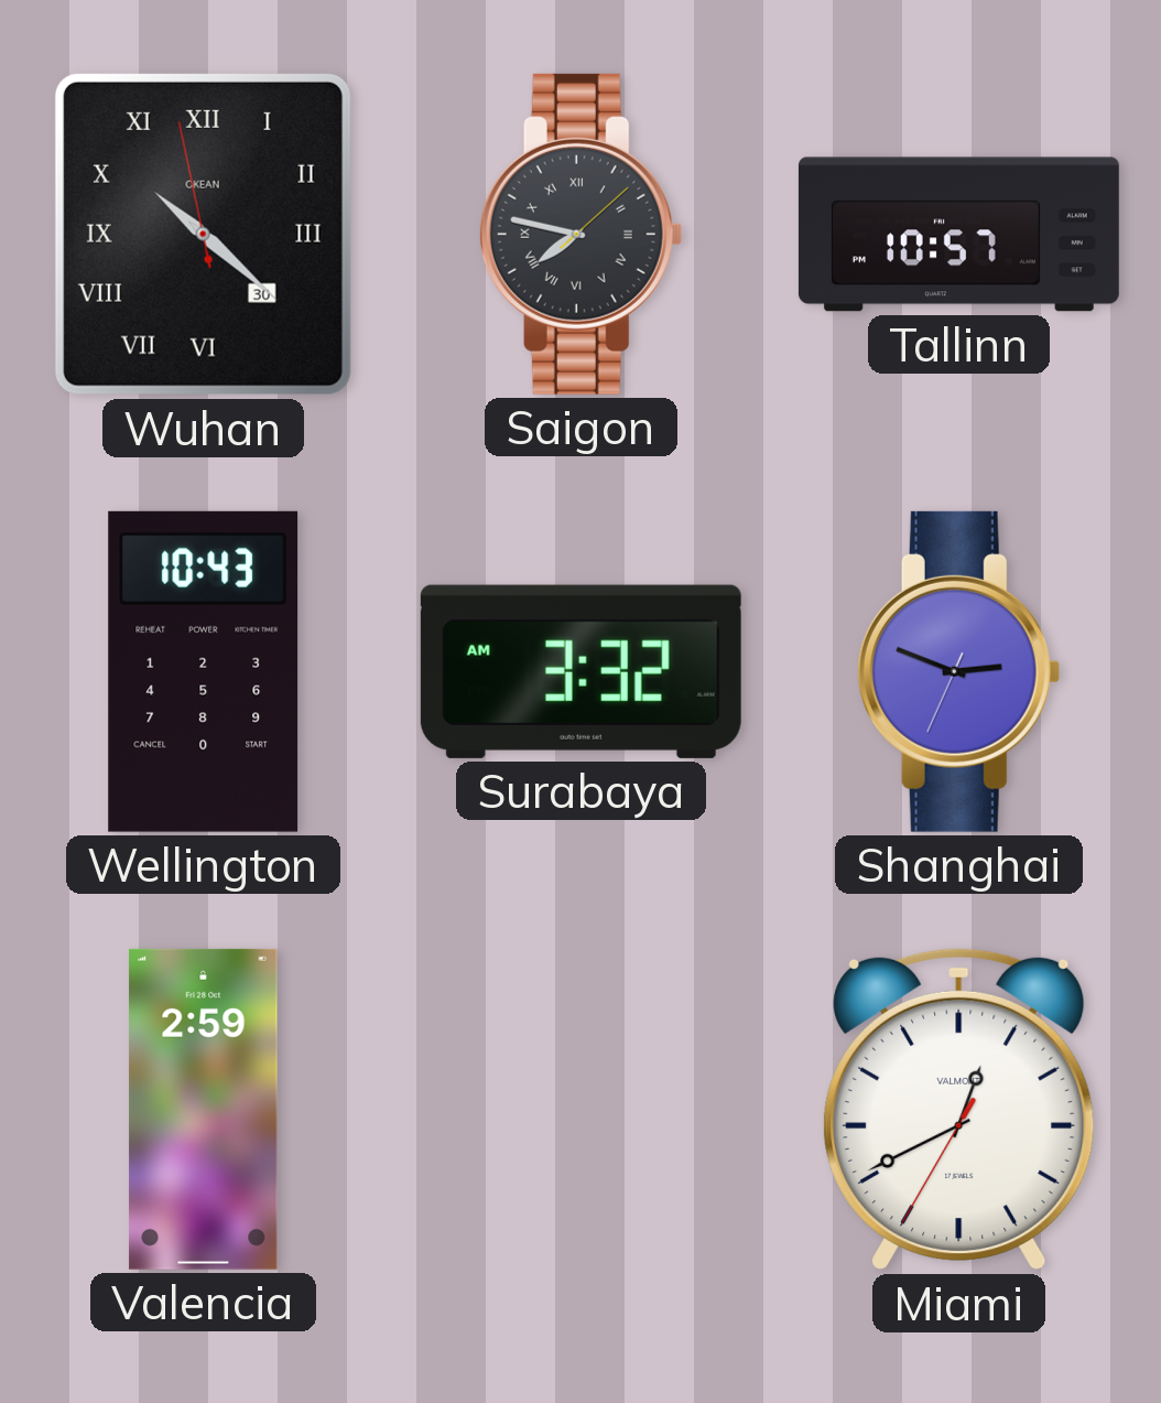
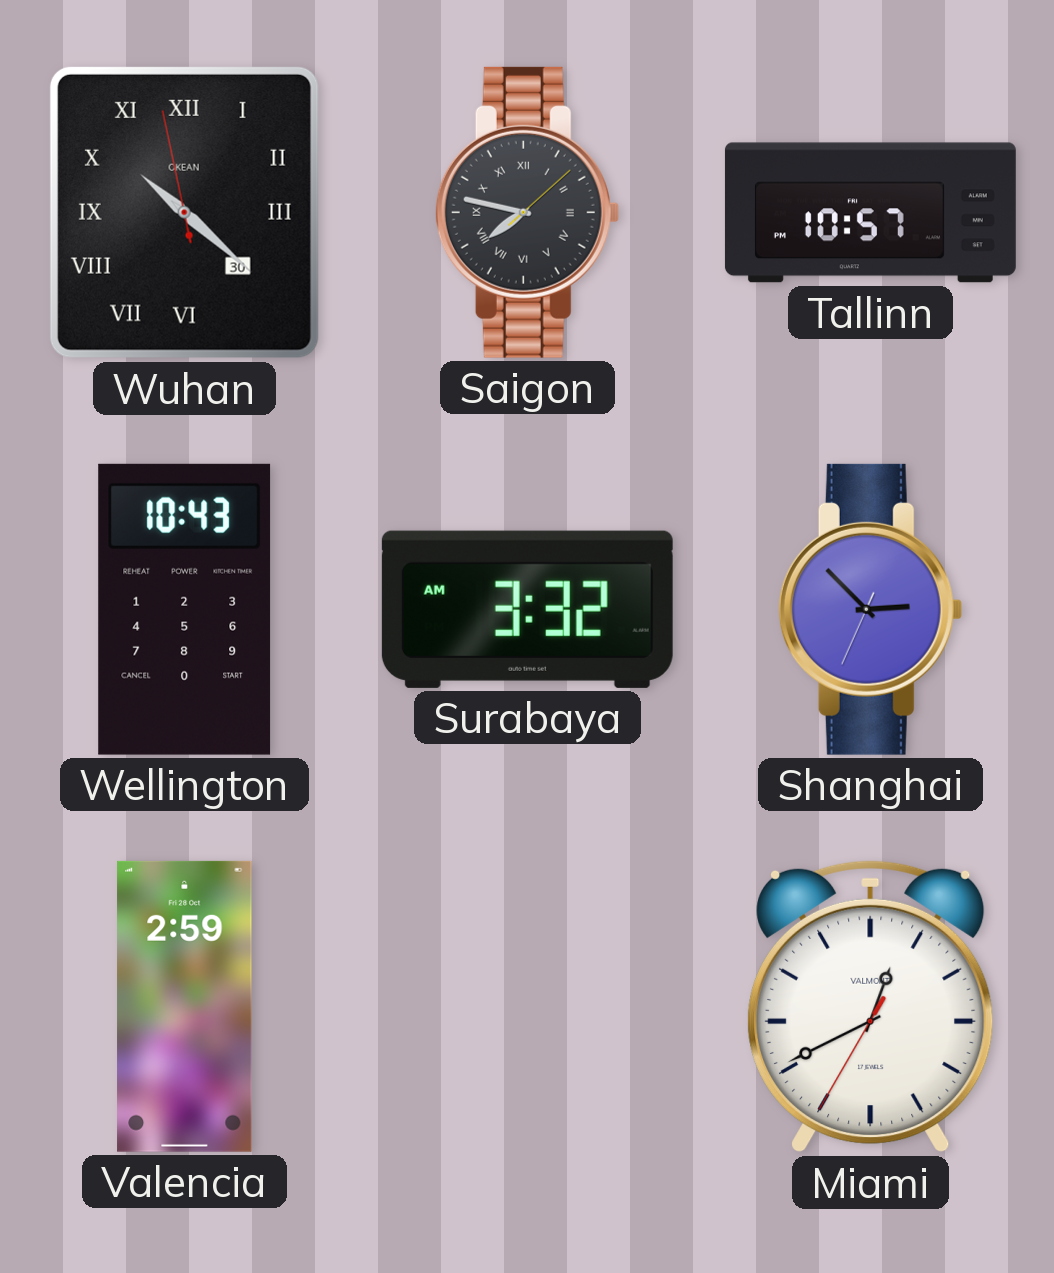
Shanghai: 2:48 -> 2:52 (870, 609)
